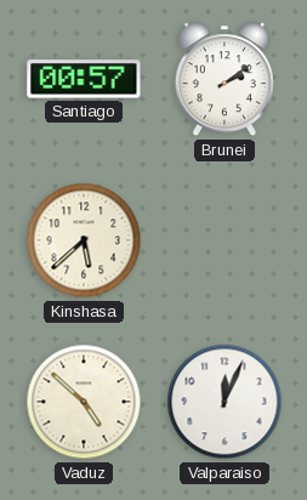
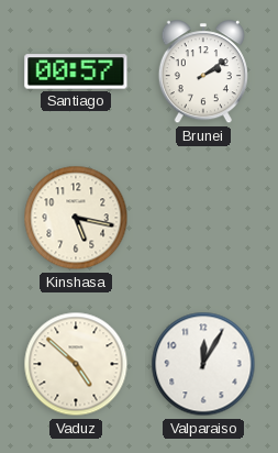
Kinshasa: 5:38 -> 5:17 (76, 218)
Valparaiso: 12:04 -> 12:05 (203, 364)
